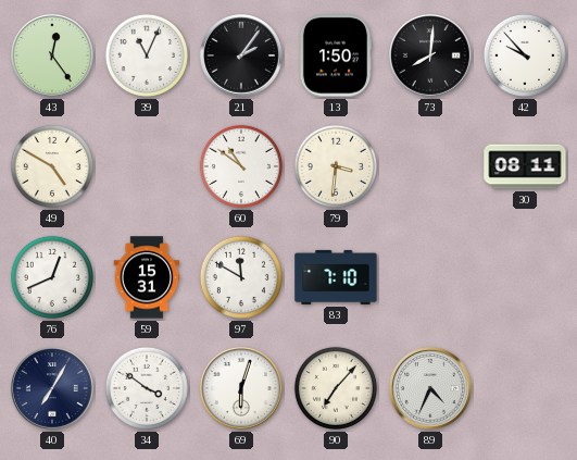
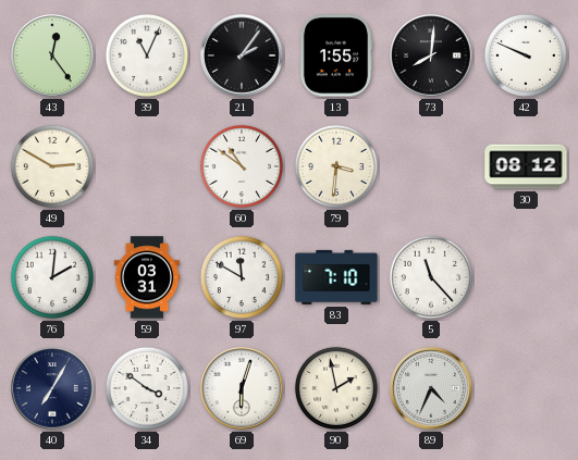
13: 1:50 -> 1:55 (336, 55)
42: 9:53 -> 9:49 (526, 55)
49: 4:50 -> 2:50 (52, 166)
30: 08:11 -> 08:12 (526, 166)
76: 12:41 -> 2:01 (52, 277)
59: 15:31 -> 03:31 (147, 277)
5: none -> 11:23 (431, 277)
90: 7:07 -> 1:58 (336, 388)
